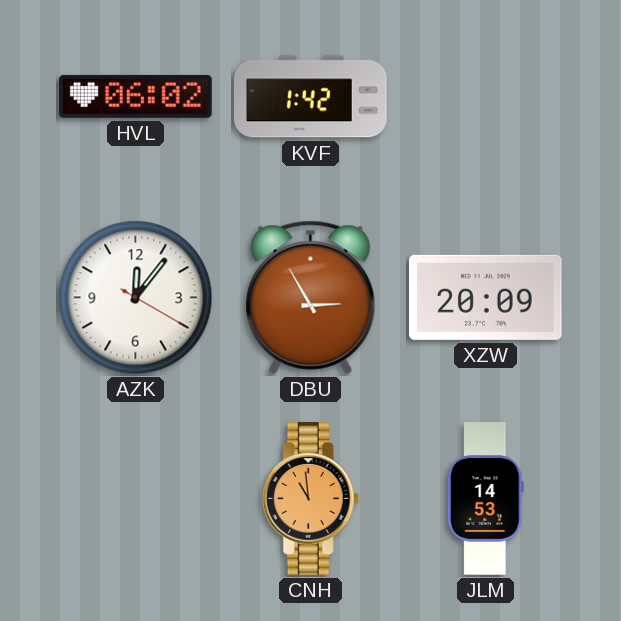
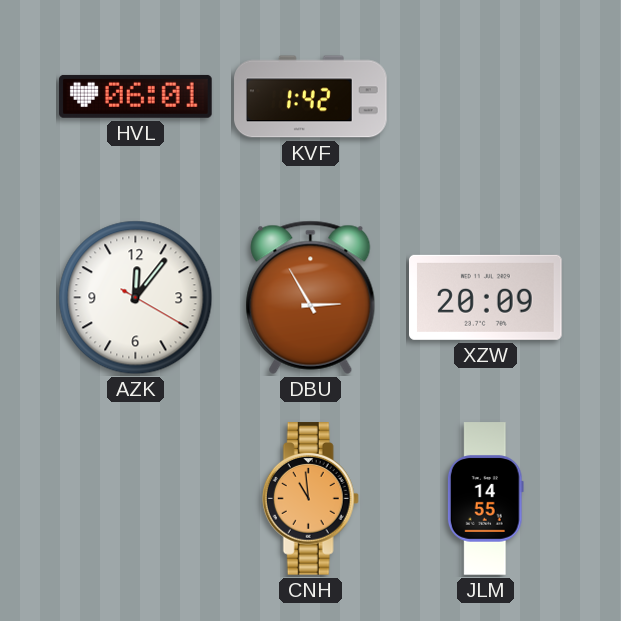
HVL: 06:02 -> 06:01 (136, 96)
JLM: 14:53 -> 14:55 (485, 499)
